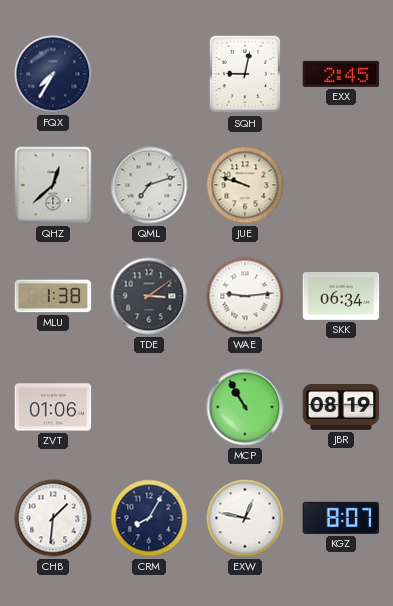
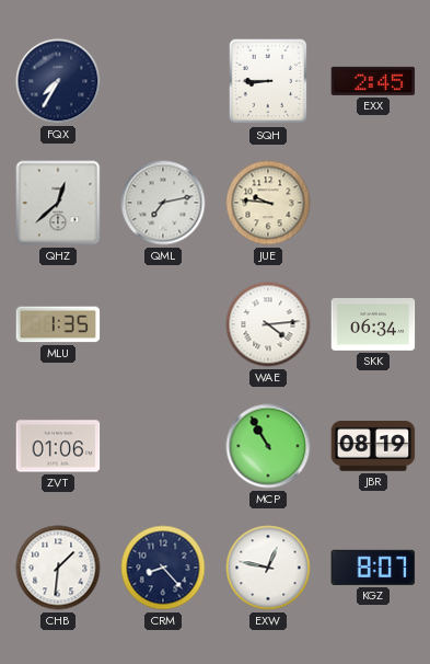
SQH: 9:02 -> 8:45 (268, 81)
QML: 7:12 -> 7:13 (163, 203)
JUE: 9:48 -> 9:46 (268, 203)
MLU: 1:38 -> 1:35 (58, 324)
TDE: 3:09 -> none (149, 296)
WAE: 9:14 -> 4:14 (268, 324)
CRM: 8:05 -> 8:23 (163, 568)
